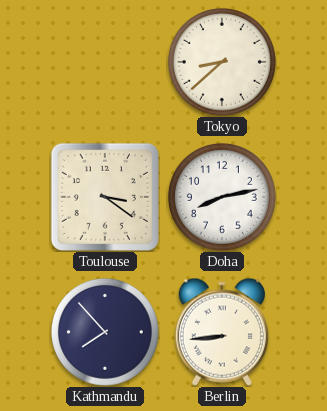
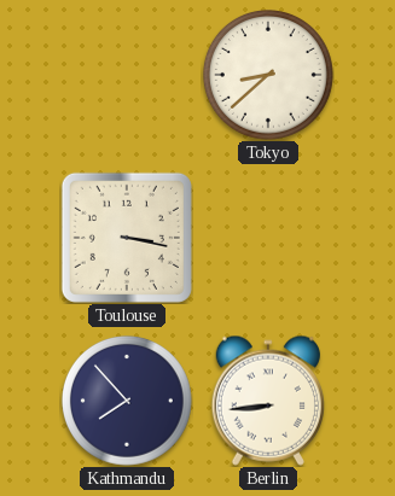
Toulouse: 3:21 -> 3:17 (127, 238)
Doha: 8:13 -> none (222, 197)
